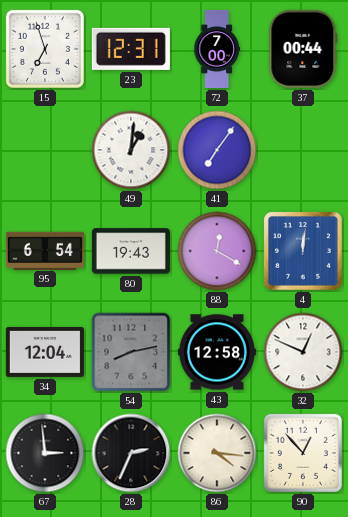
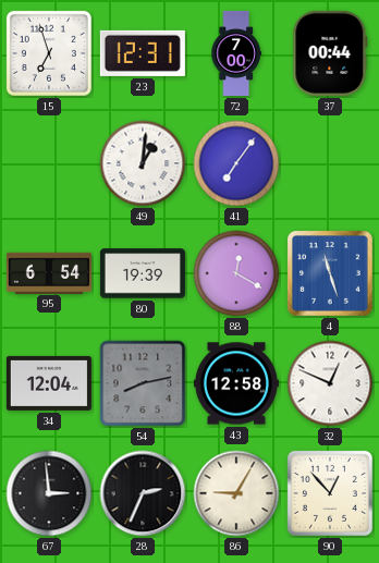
80: 19:43 -> 19:39 (143, 273)
4: 12:01 -> 11:27 (331, 274)
86: 4:16 -> 9:05 (236, 493)
